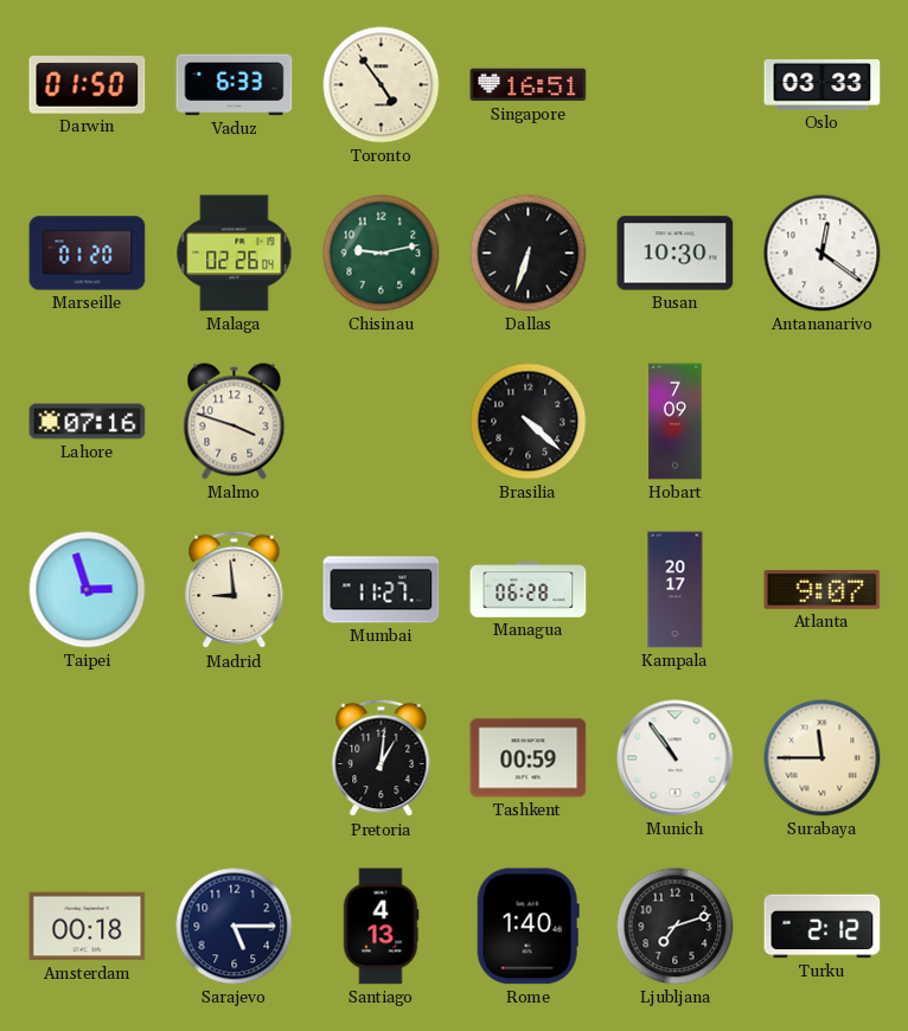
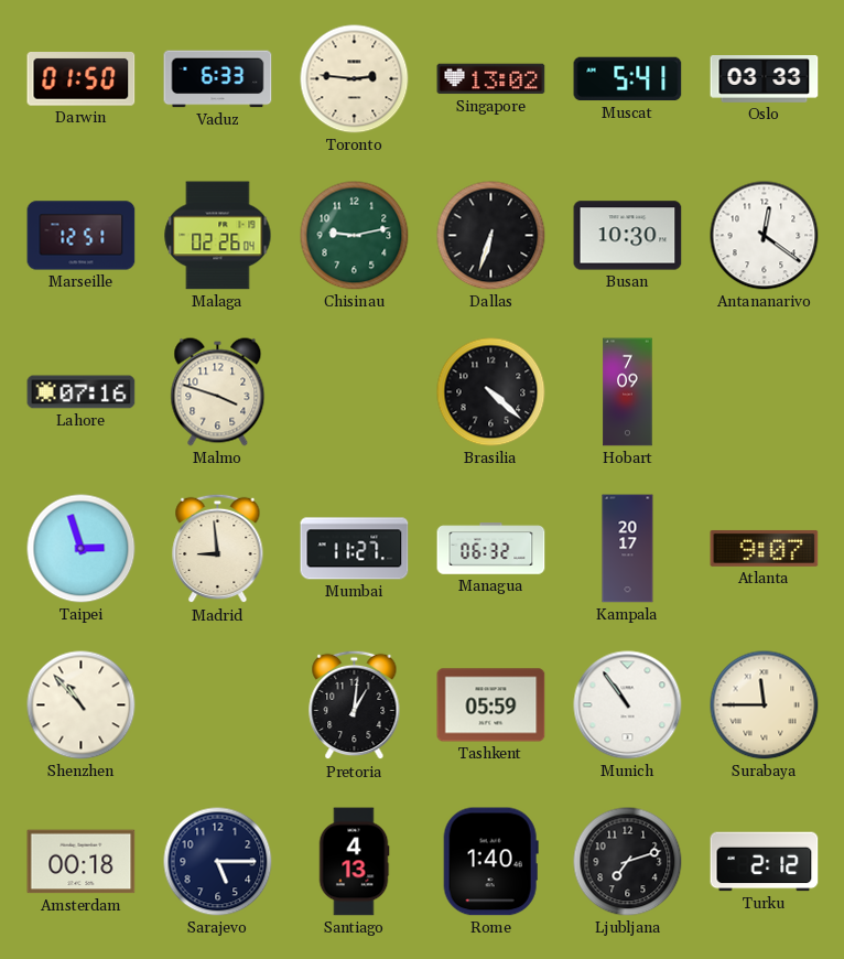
Toronto: 4:54 -> 2:46 (355, 79)
Singapore: 16:51 -> 13:02 (491, 79)
Muscat: none -> 5:41 (628, 79)
Marseille: 01:20 -> 12:51 (82, 236)
Managua: 06:28 -> 06:32 (491, 549)
Shenzhen: none -> 10:53 (82, 705)
Tashkent: 00:59 -> 05:59 (491, 705)
